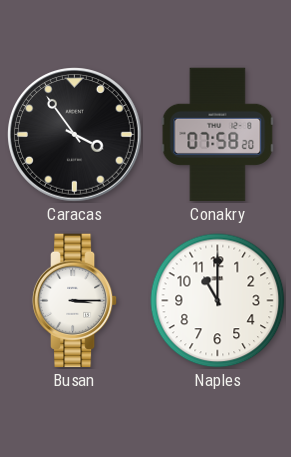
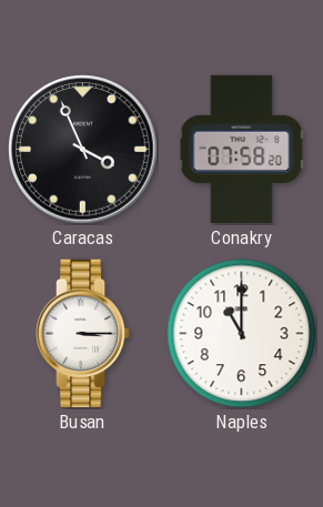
Caracas: 3:54 -> 3:56 (83, 150)
